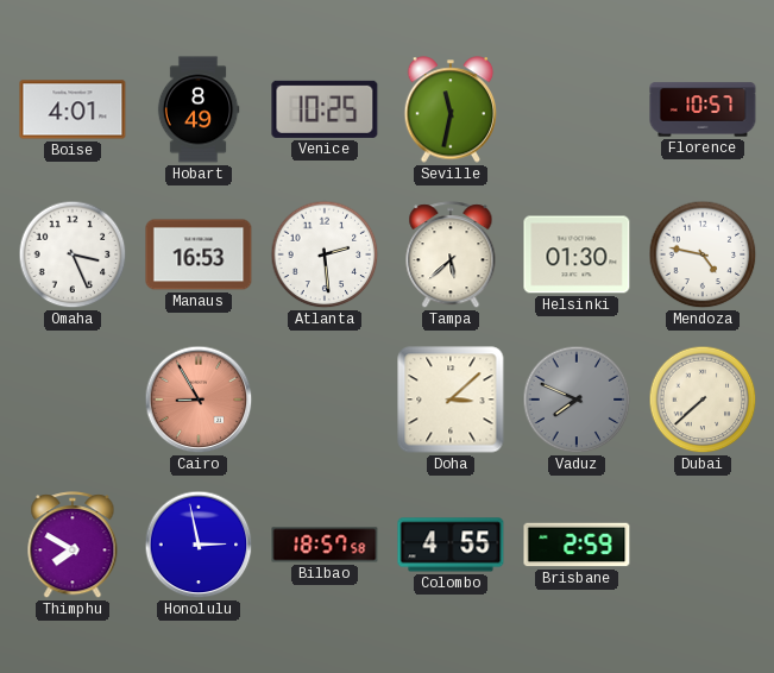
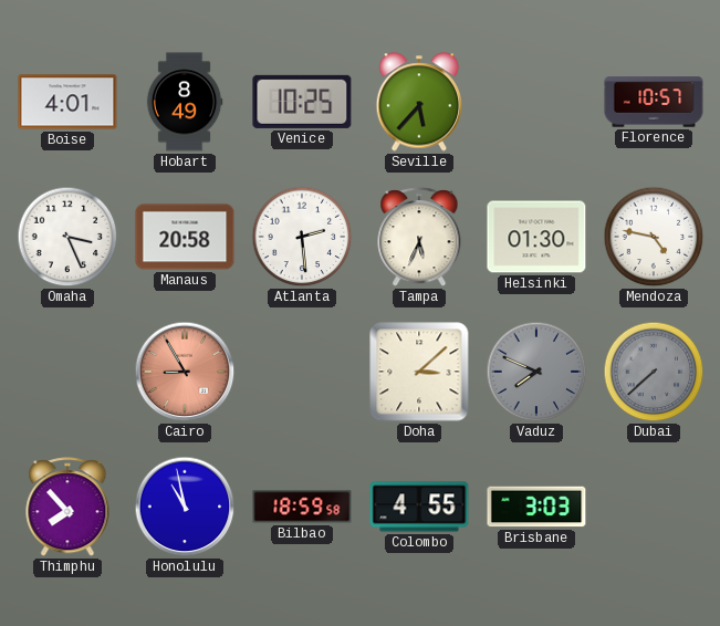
Seville: 11:32 -> 5:37 (419, 102)
Manaus: 16:53 -> 20:58 (185, 237)
Tampa: 5:38 -> 5:34 (419, 238)
Dubai dial: cream -> grey (654, 372)
Thimphu: 7:50 -> 7:53 (67, 508)
Honolulu: 2:58 -> 10:58 (185, 507)
Bilbao: 18:57 -> 18:59 (302, 507)
Brisbane: 2:59 -> 3:03 (536, 507)
